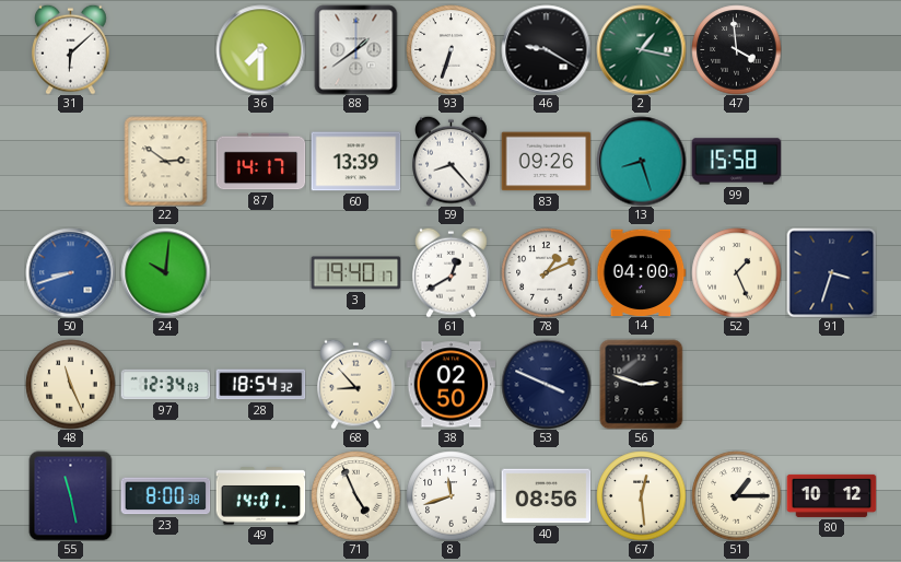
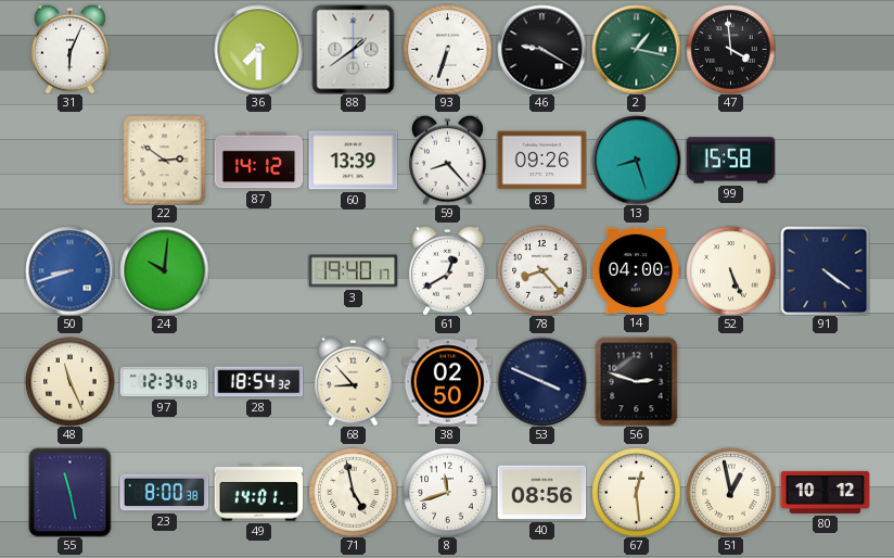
31: 6:08 -> 6:04 (71, 49)
87: 14:17 -> 14:12 (258, 161)
78: 1:11 -> 8:23 (541, 270)
52: 1:26 -> 5:26 (730, 270)
91: 3:33 -> 4:21 (825, 270)
71: 4:56 -> 4:58 (353, 492)
51: 1:15 -> 12:58 (730, 492)
